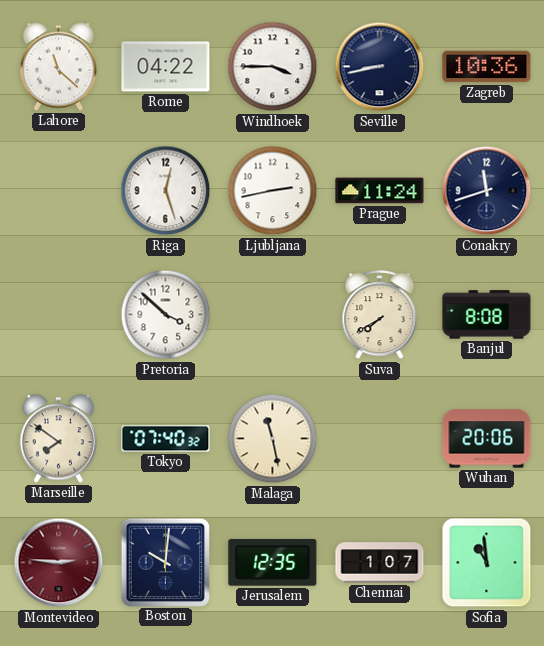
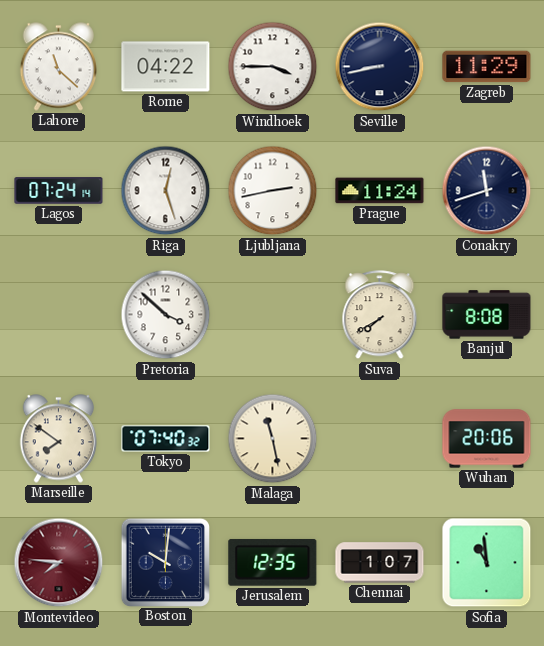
Zagreb: 10:36 -> 11:29 (487, 67)
Lagos: none -> 07:24 (59, 191)
Montevideo: 2:46 -> 7:46 (59, 563)
